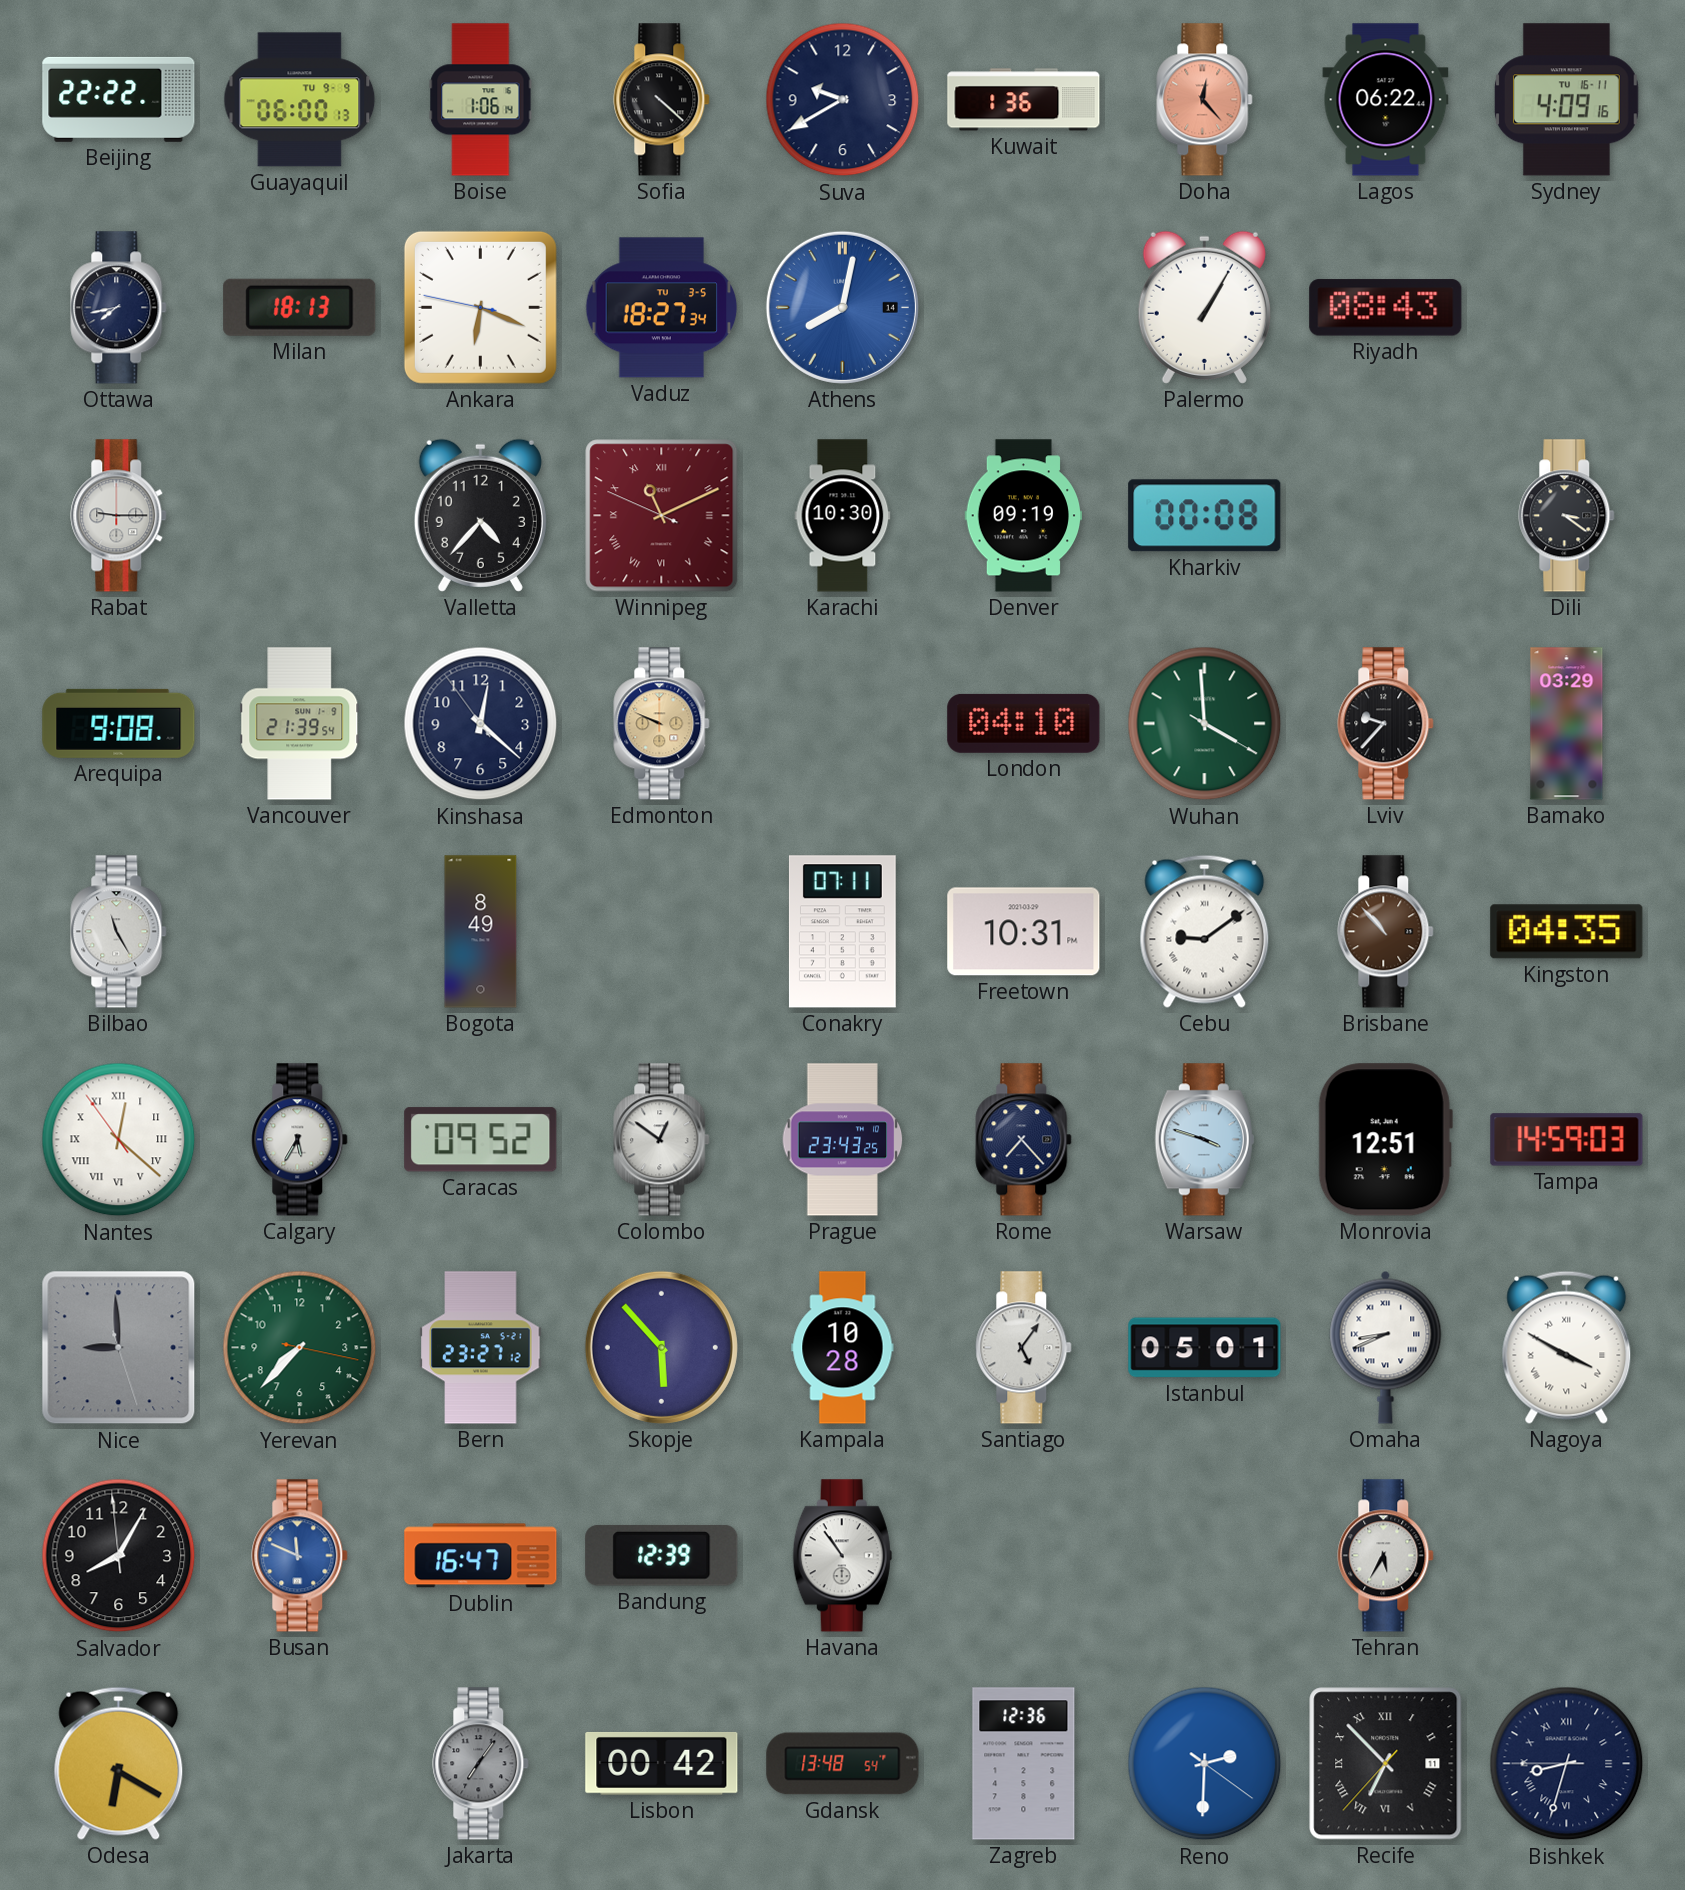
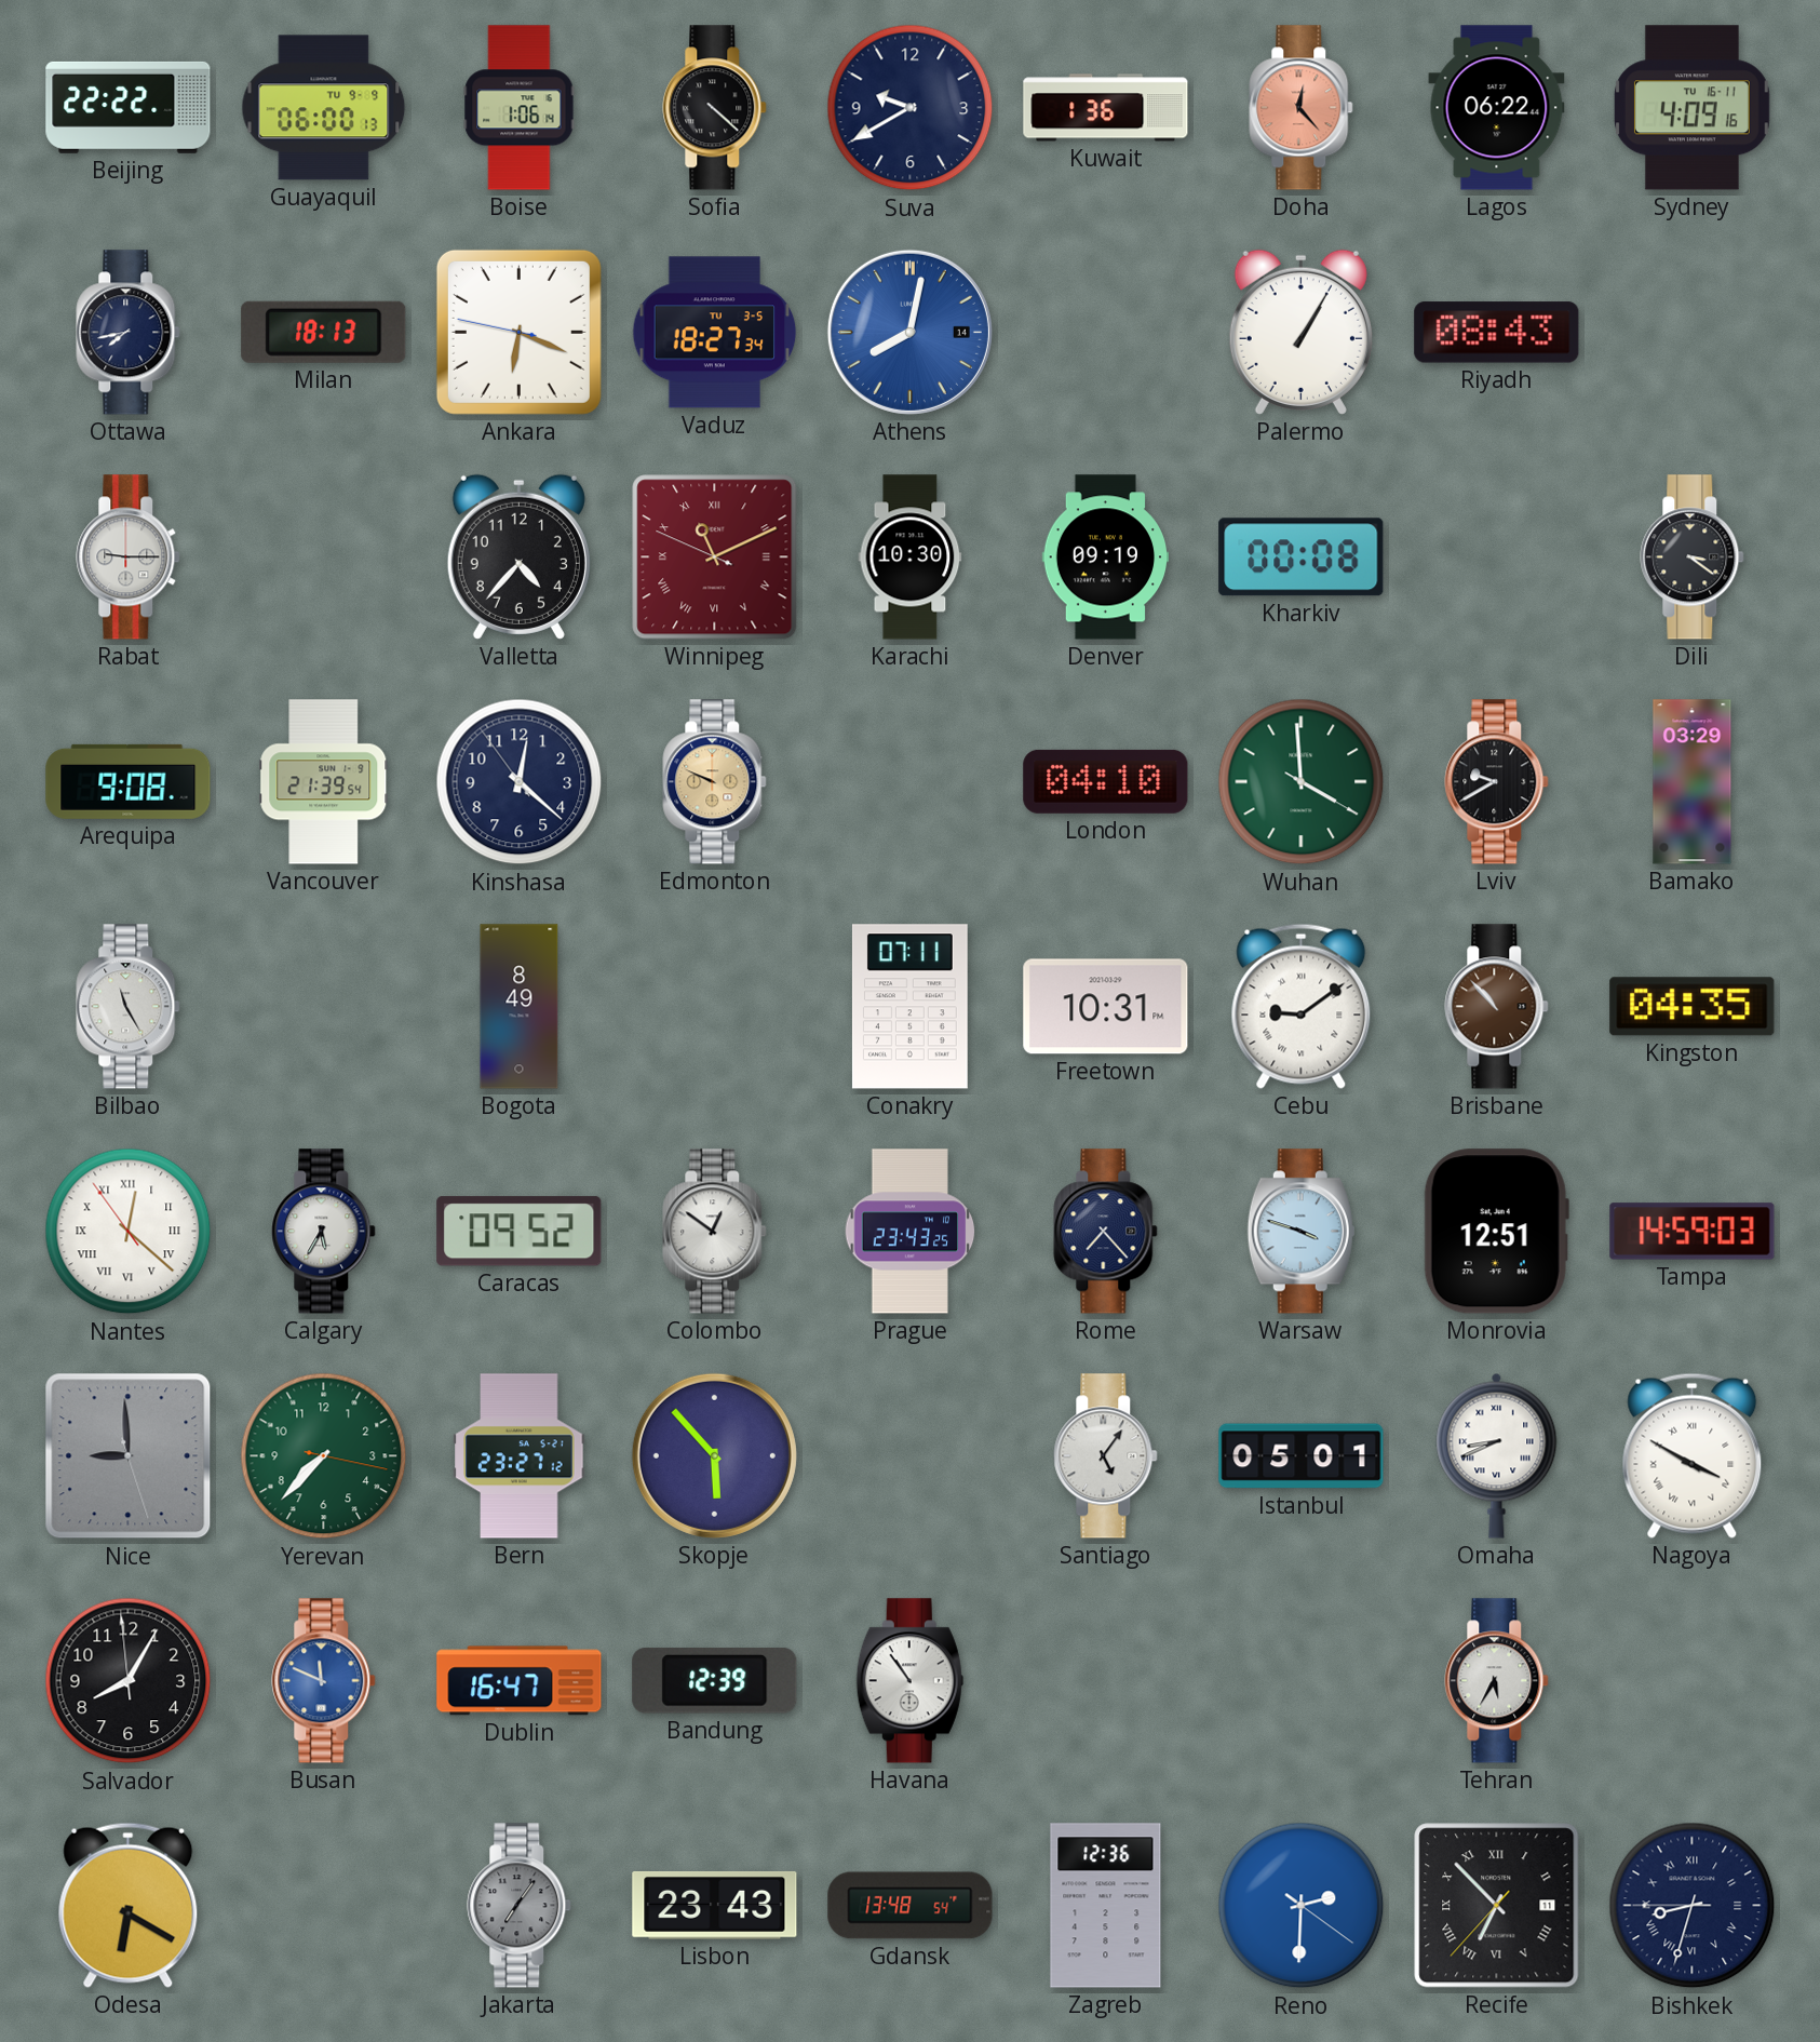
Lviv: 9:37 -> 9:40 (1497, 782)
Kampala: 10:28 -> none (843, 1348)
Lisbon: 00:42 -> 23:43 (715, 1905)
